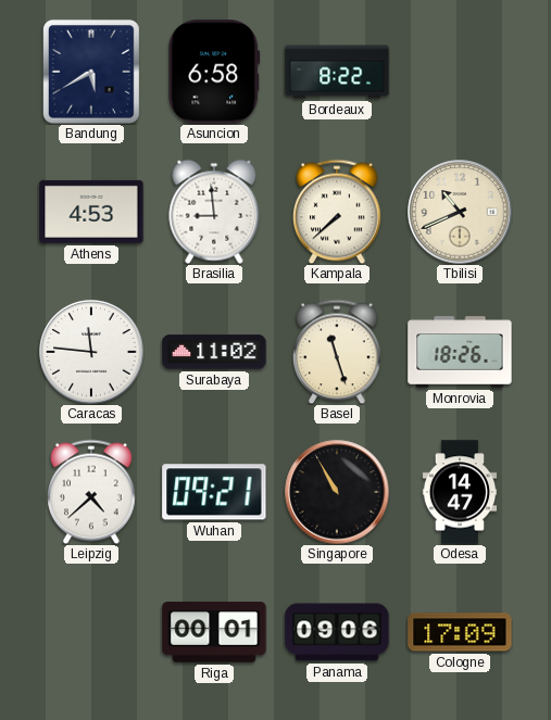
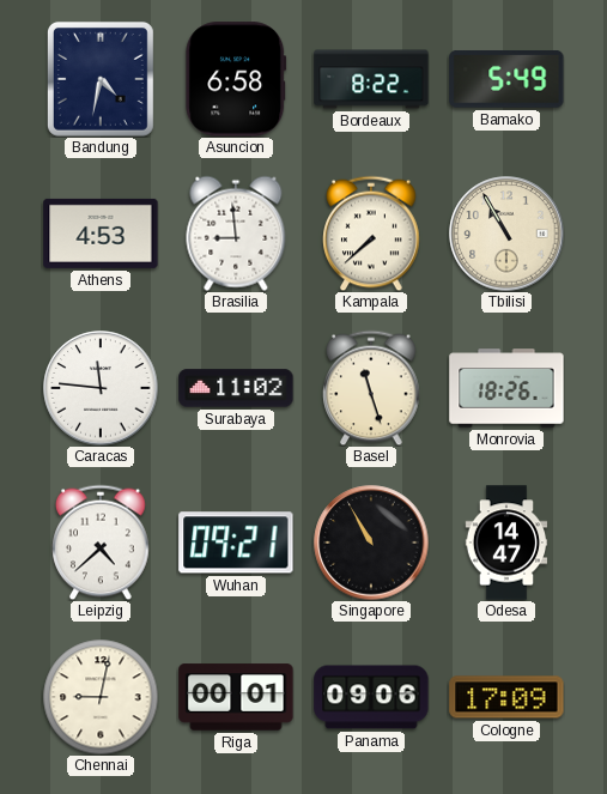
Bandung: 5:40 -> 4:32 (101, 79)
Bamako: none -> 5:49 (506, 80)
Tbilisi: 10:41 -> 10:55 (506, 234)
Chennai: none -> 9:02 (101, 697)
